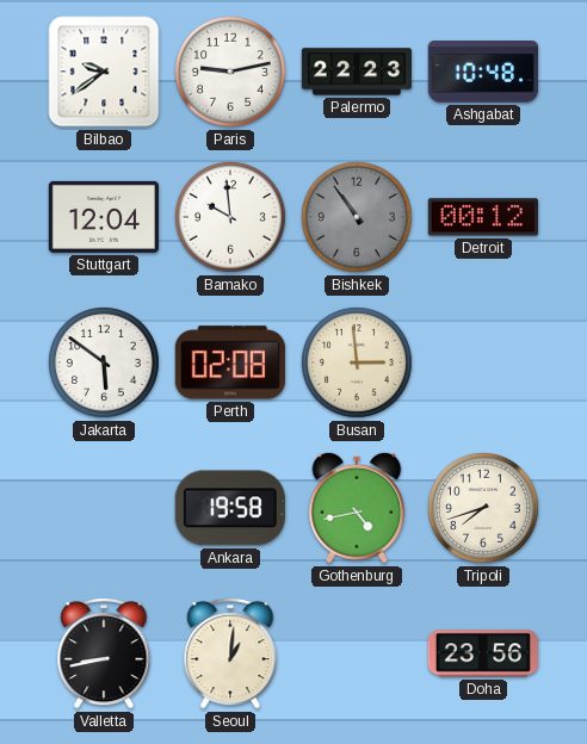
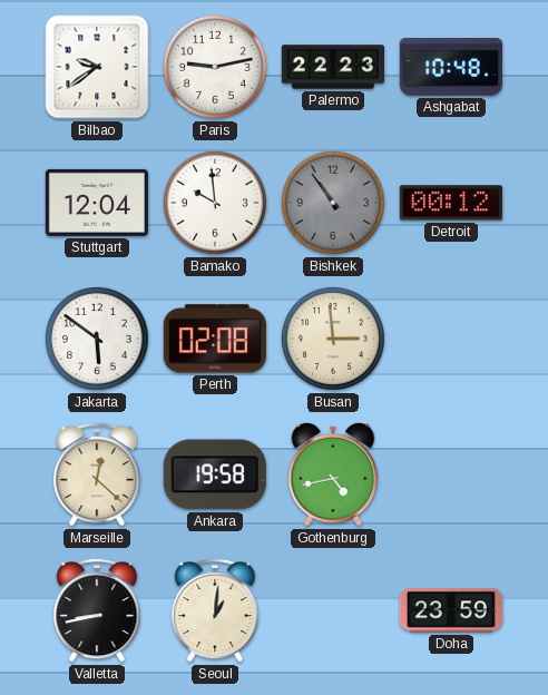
Marseille: none -> 12:22 (97, 474)
Tripoli: 7:42 -> none (483, 508)
Doha: 23:56 -> 23:59 (451, 610)
